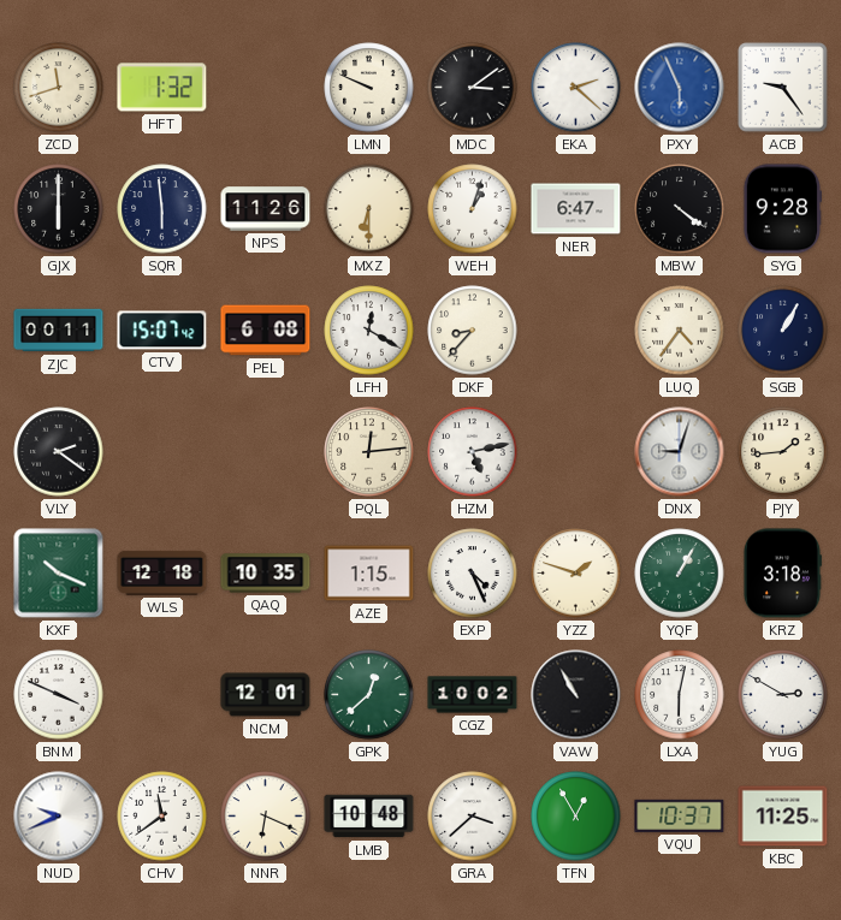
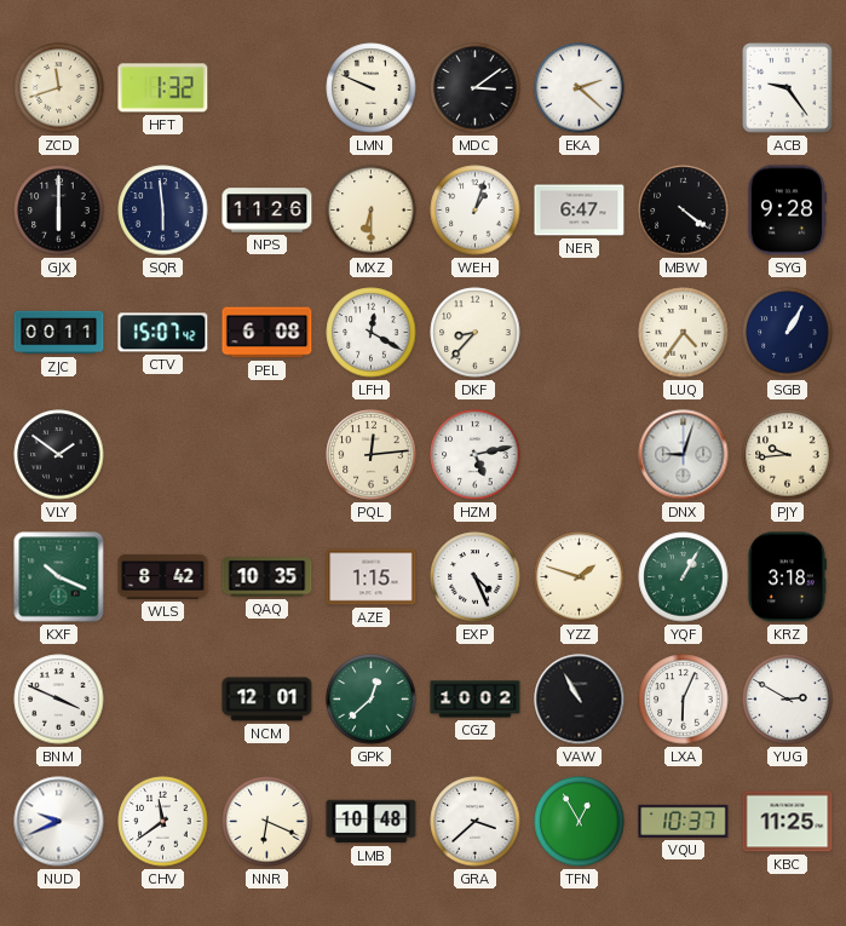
PXY: 5:56 -> none (680, 88)
VLY: 2:21 -> 1:51 (59, 455)
PJY: 1:44 -> 9:44 (788, 455)
WLS: 12:18 -> 8:42 (163, 576)
LXA: 6:02 -> 6:04 (684, 700)
